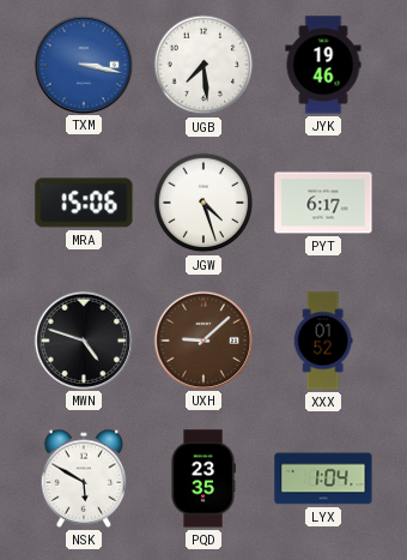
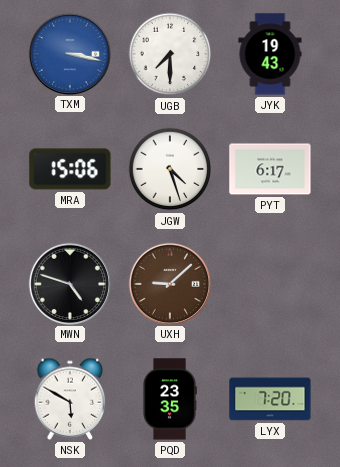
UGB: 7:29 -> 7:30 (170, 54)
JYK: 19:46 -> 19:43 (270, 54)
XXX: 01:52 -> none (323, 341)
LYX: 1:04 -> 7:20 (270, 399)
